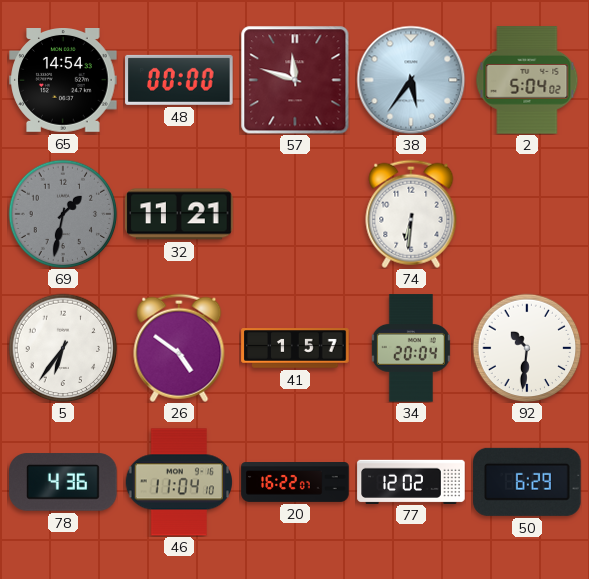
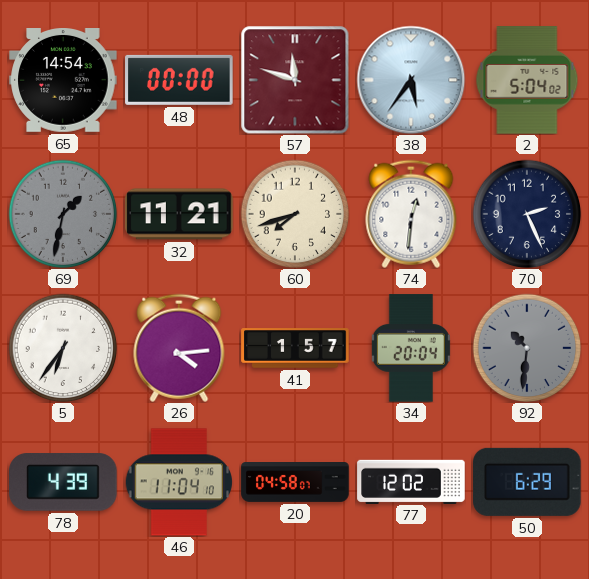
60: none -> 7:42 (295, 214)
74: 6:31 -> 12:31 (411, 214)
70: none -> 2:26 (527, 214)
26: 4:51 -> 4:14 (179, 348)
92 dial: white -> grey (527, 348)
78: 4:36 -> 4:39 (63, 482)
20: 16:22 -> 04:58 (295, 483)
